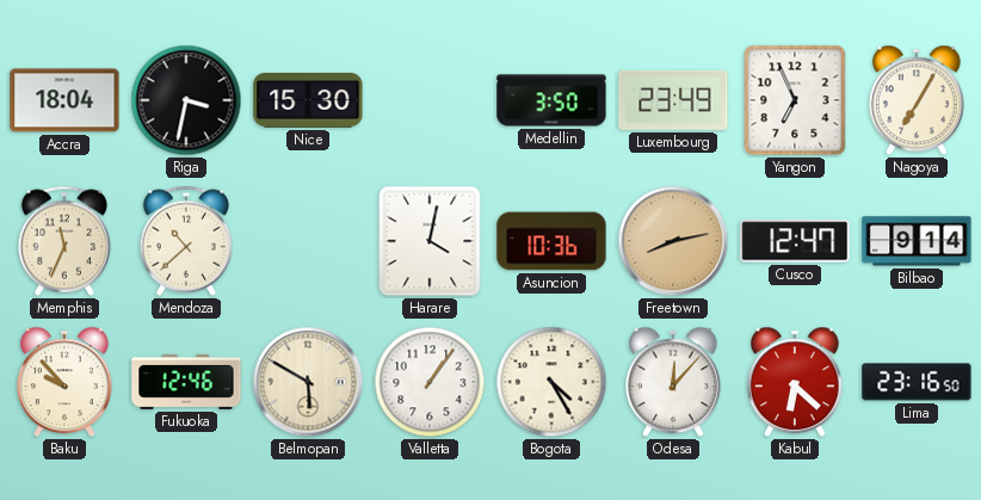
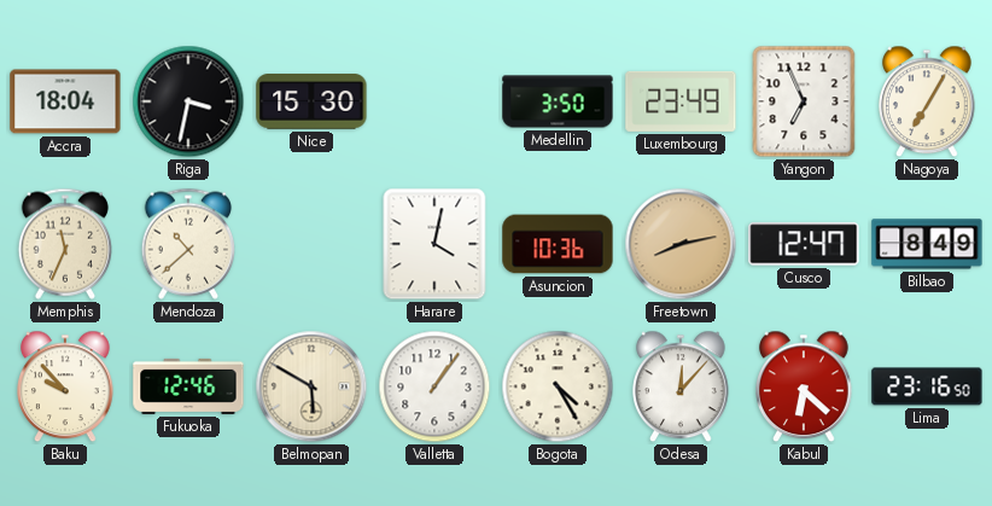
Bilbao: 9:14 -> 8:49 (927, 244)
